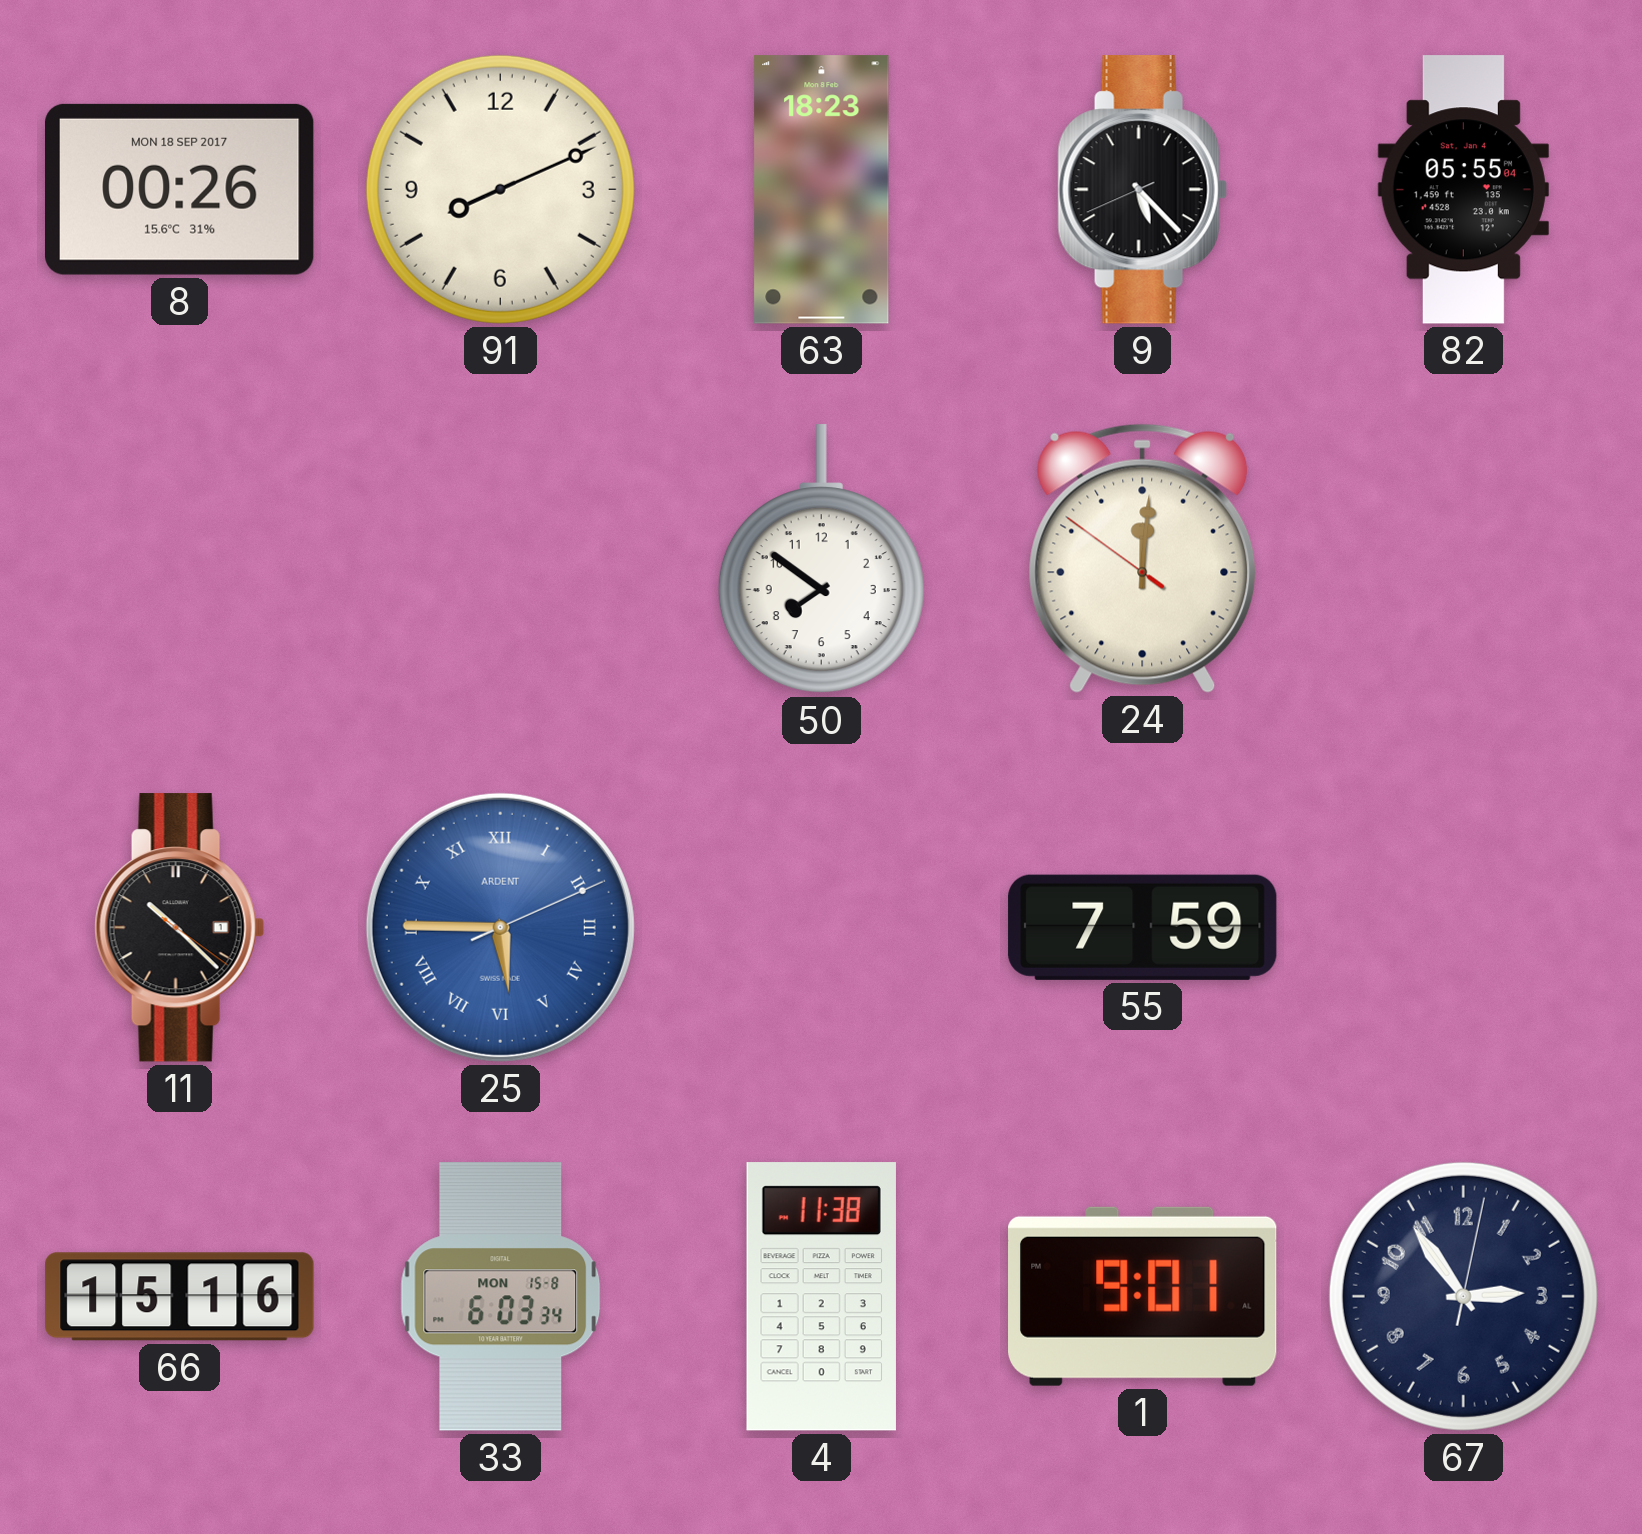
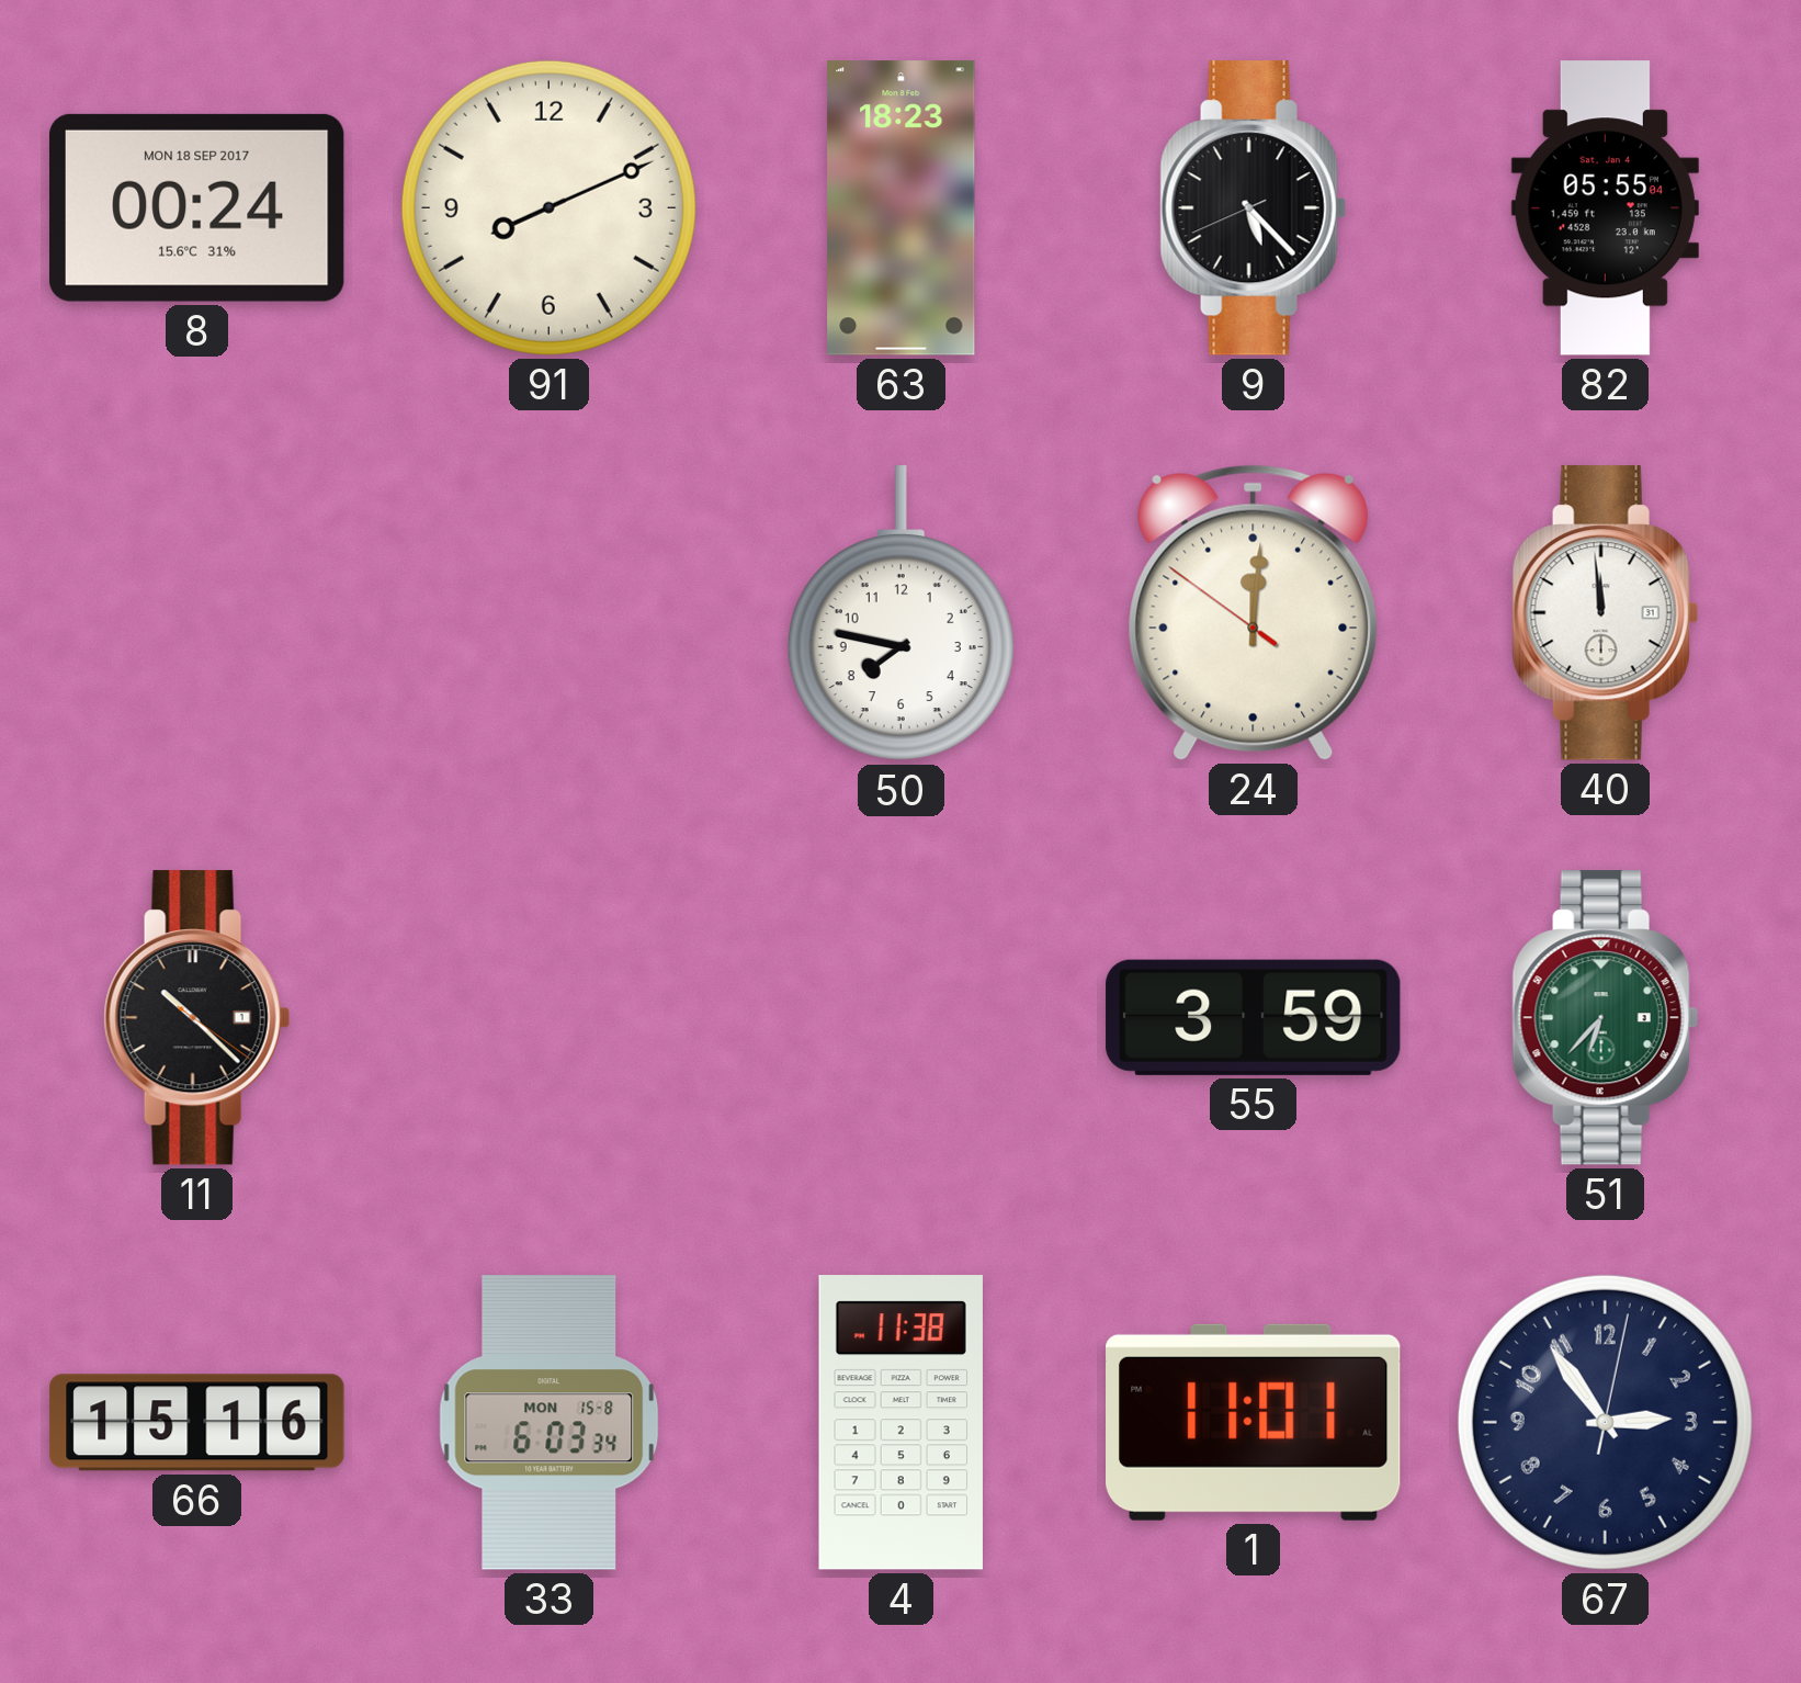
8: 00:26 -> 00:24 (197, 207)
50: 7:51 -> 7:47 (900, 613)
40: none -> 11:59 (1605, 613)
25: 5:45 -> none (500, 927)
55: 7:59 -> 3:59 (1254, 1017)
51: none -> 6:37 (1605, 1018)
1: 9:01 -> 11:01 (1254, 1422)
